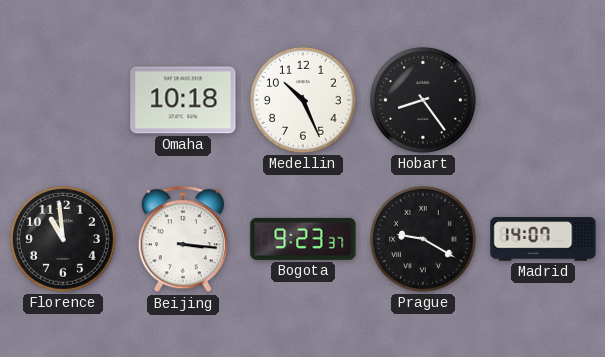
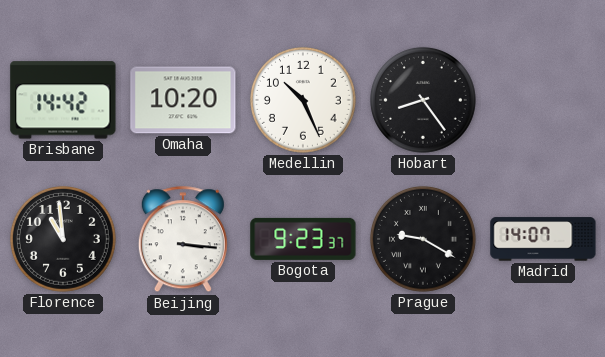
Brisbane: none -> 14:42 (63, 100)
Omaha: 10:18 -> 10:20 (183, 100)
